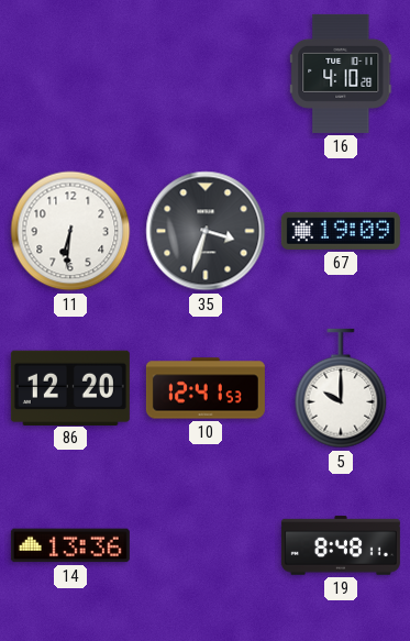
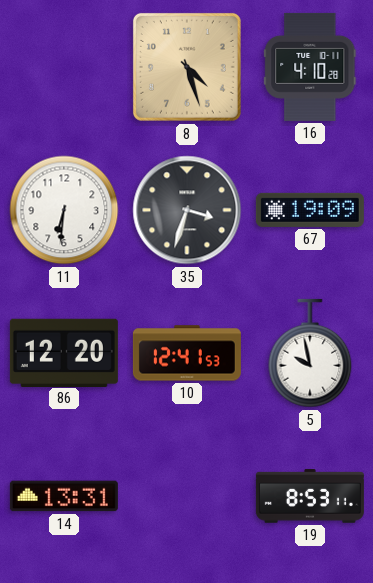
8: none -> 4:27 (187, 67)
5: 10:00 -> 9:58 (310, 353)
14: 13:36 -> 13:31 (64, 496)
19: 8:48 -> 8:53 (310, 496)
